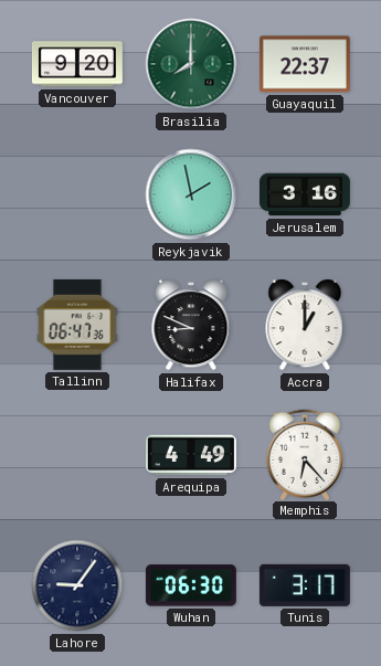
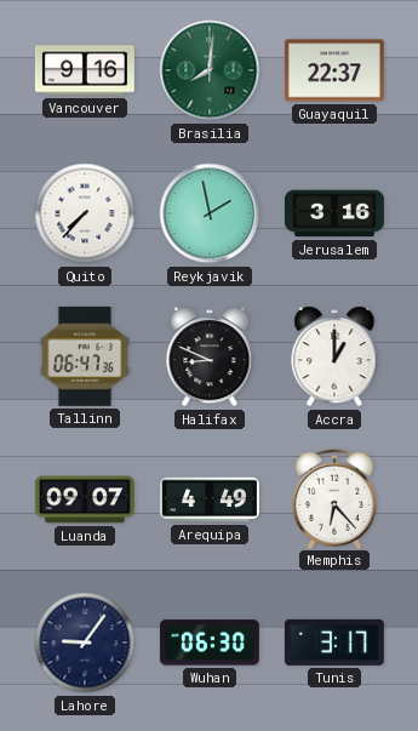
Vancouver: 9:20 -> 9:16 (85, 70)
Brasilia: 8:00 -> 8:01 (210, 70)
Quito: none -> 7:37 (85, 213)
Luanda: none -> 09:07 (85, 499)
